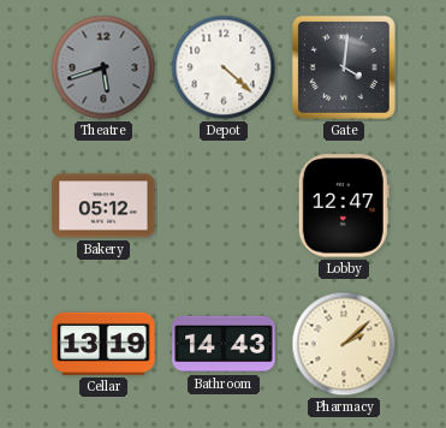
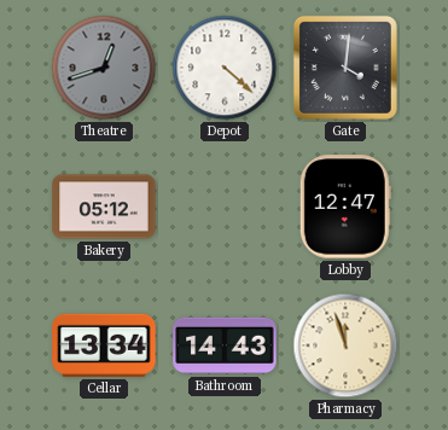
Theatre: 5:42 -> 12:42 (104, 68)
Cellar: 13:19 -> 13:34 (104, 345)
Pharmacy: 2:08 -> 11:57 (345, 345)
